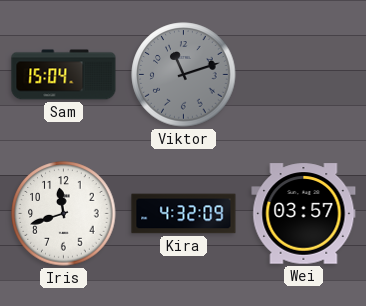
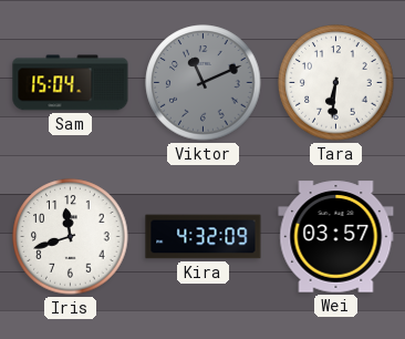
Viktor: 11:12 -> 11:11 (204, 83)
Tara: none -> 6:31 (336, 83)
